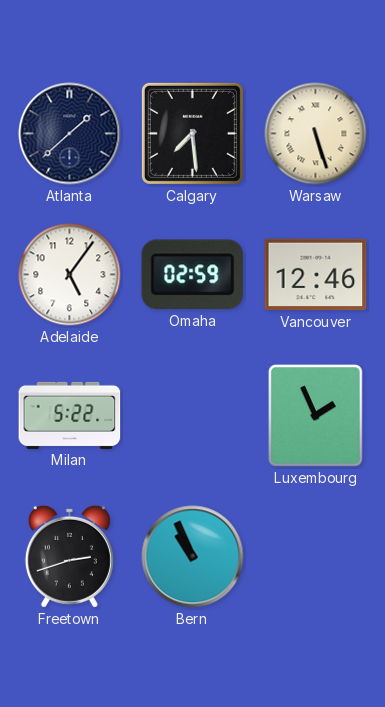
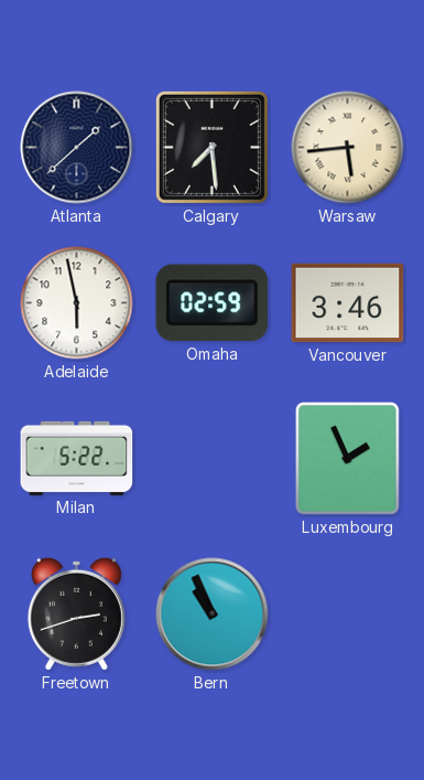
Warsaw: 5:27 -> 5:44 (348, 148)
Adelaide: 5:06 -> 5:58 (77, 303)
Vancouver: 12:46 -> 3:46 (348, 303)
